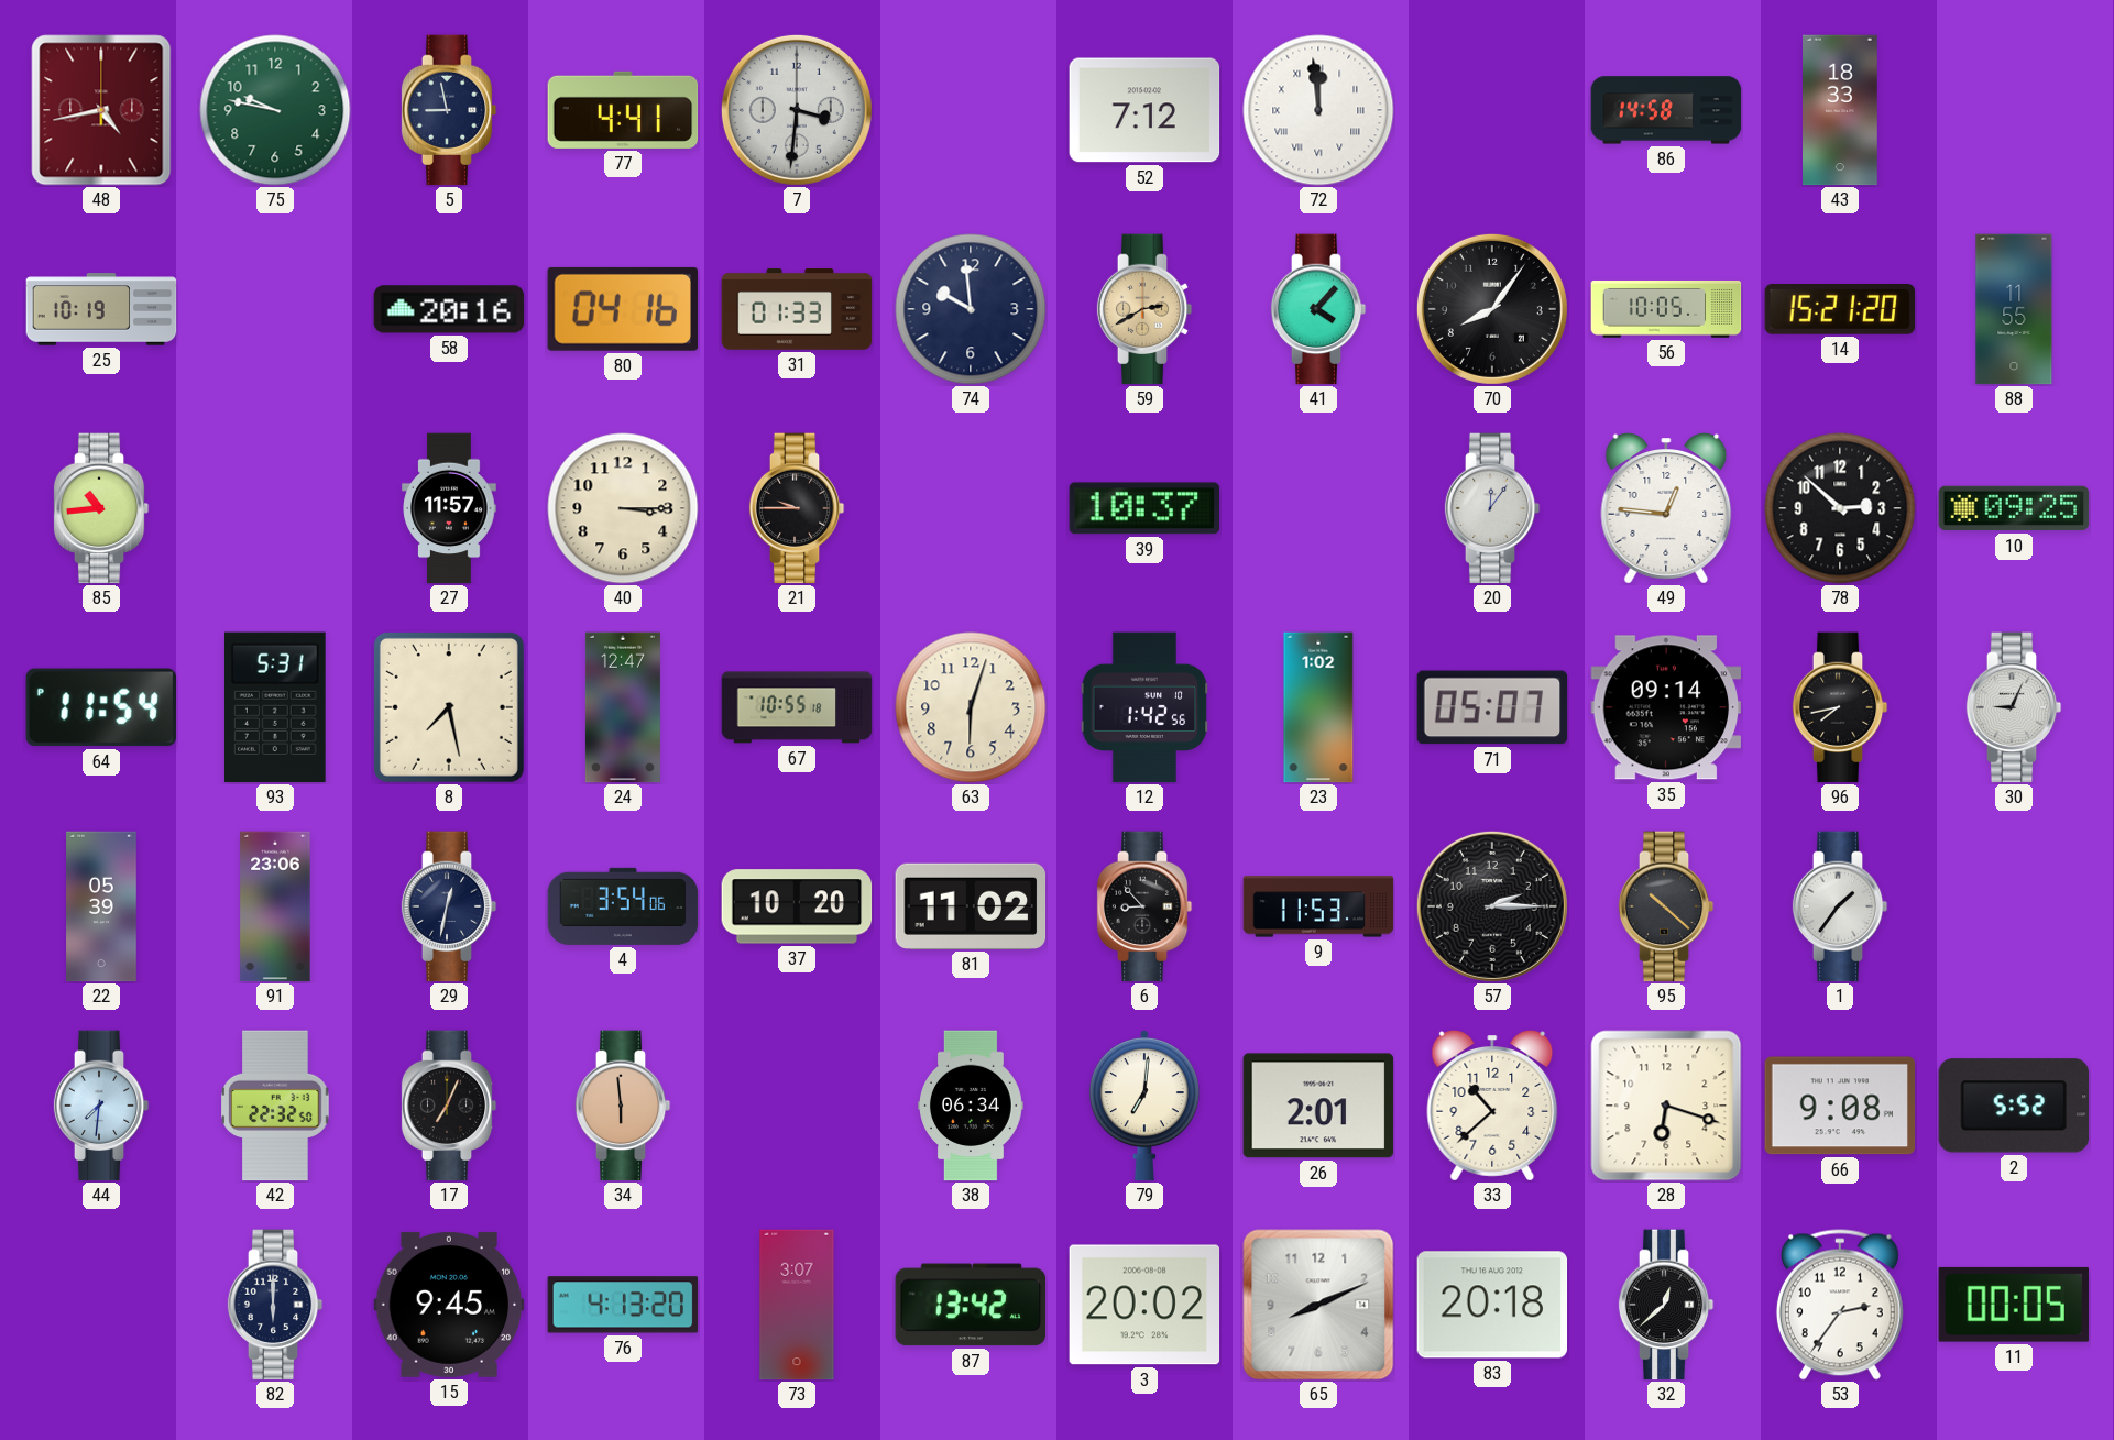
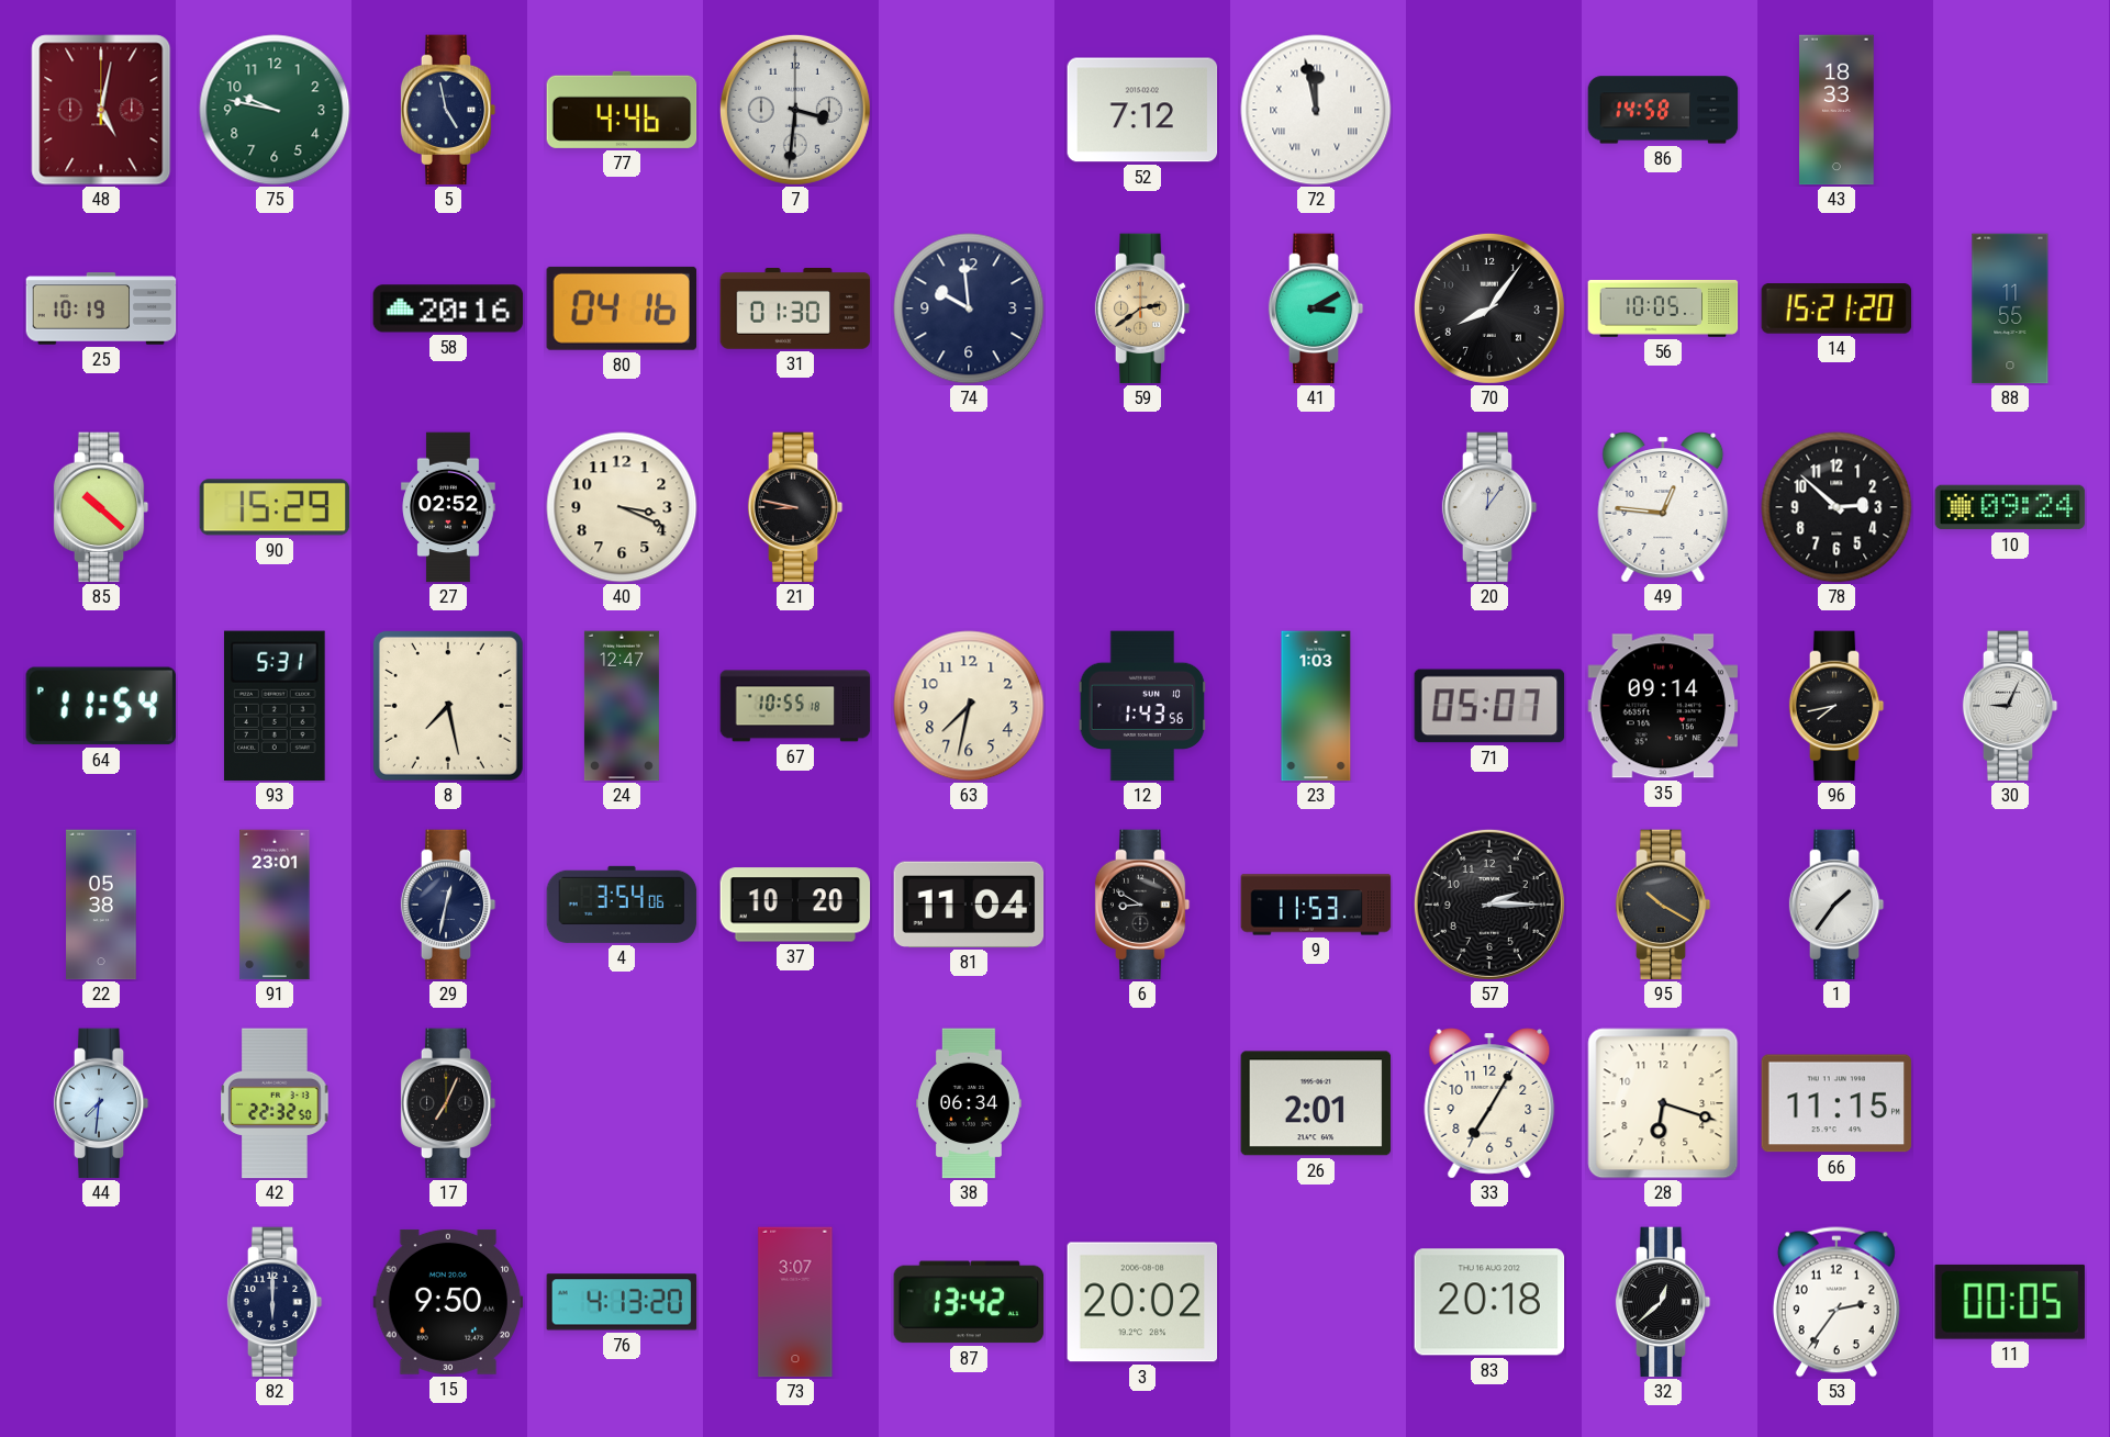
48: 4:43 -> 5:02 (101, 110)
5: 8:58 -> 4:58 (448, 110)
77: 4:41 -> 4:46 (622, 110)
72: 11:59 -> 11:58 (1316, 110)
31: 01:33 -> 01:30 (795, 310)
59: 2:40 -> 2:39 (1142, 308)
41: 4:07 -> 3:10 (1316, 308)
85: 10:44 -> 10:22 (101, 507)
90: none -> 15:29 (275, 507)
27: 11:57 -> 02:52 (448, 507)
40: 3:15 -> 3:19 (622, 507)
21: 9:45 -> 8:47 (795, 507)
39: 10:37 -> none (1144, 508)
10: 09:25 -> 09:24 (2010, 507)
63: 6:03 -> 7:32 (969, 706)
12: 1:42 -> 1:43 (1142, 706)
23: 1:02 -> 1:03 (1316, 706)
22: 05:39 -> 05:38 (101, 905)
91: 23:06 -> 23:01 (275, 905)
81: 11:02 -> 11:04 (969, 905)
6: 8:53 -> 8:50 (1142, 905)
95: 10:22 -> 10:20 (1663, 905)
34: 5:59 -> none (623, 1106)
79: 7:01 -> none (1144, 1106)
33: 10:38 -> 7:05 (1489, 1103)
66: 9:08 -> 11:15 (1837, 1103)
2: 5:52 -> none (2014, 1106)
15: 9:45 -> 9:50 (448, 1302)
65: 8:11 -> none (1318, 1305)
